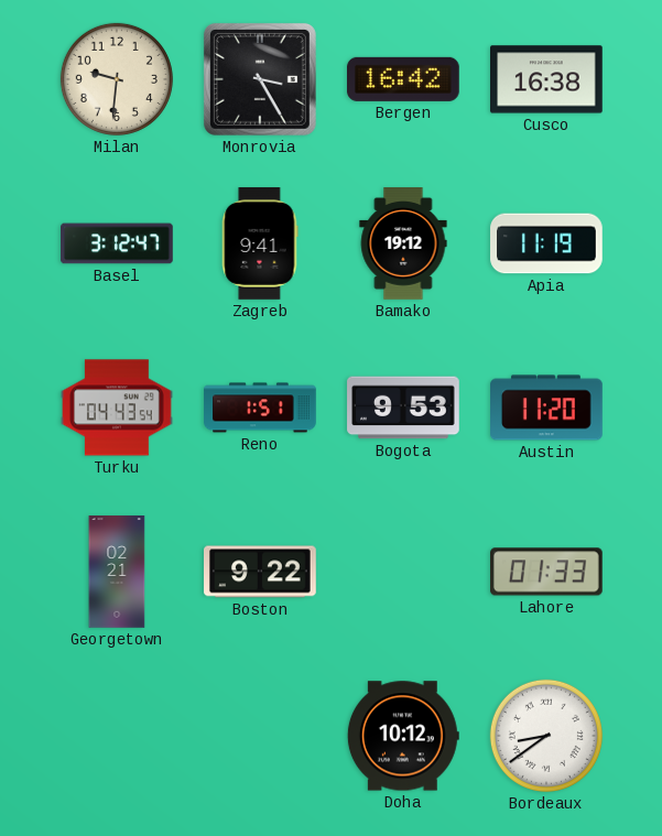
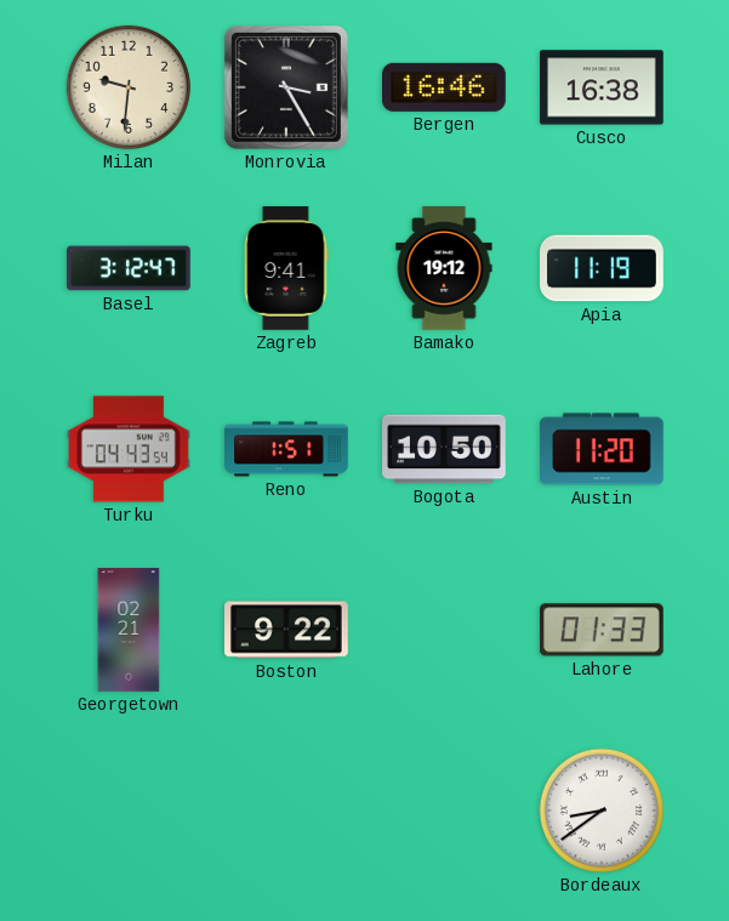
Bergen: 16:42 -> 16:46 (445, 87)
Bogota: 9:53 -> 10:50 (444, 449)
Doha: 10:12 -> none (403, 736)
